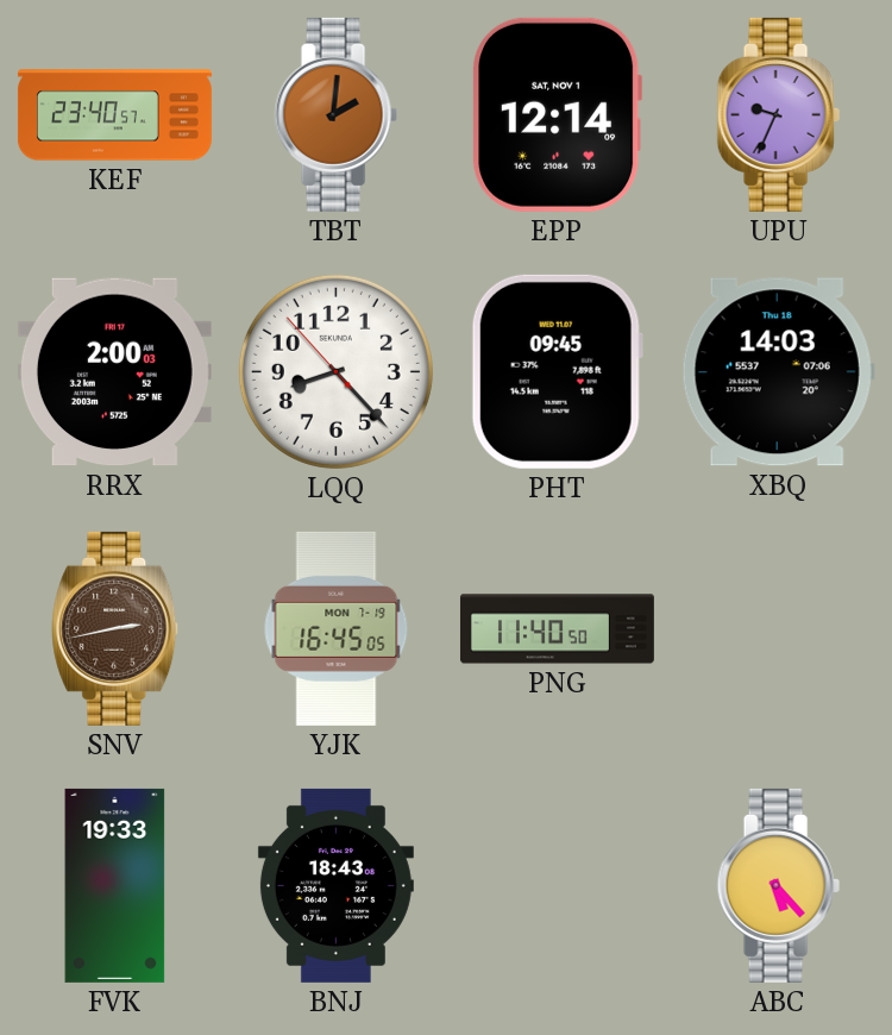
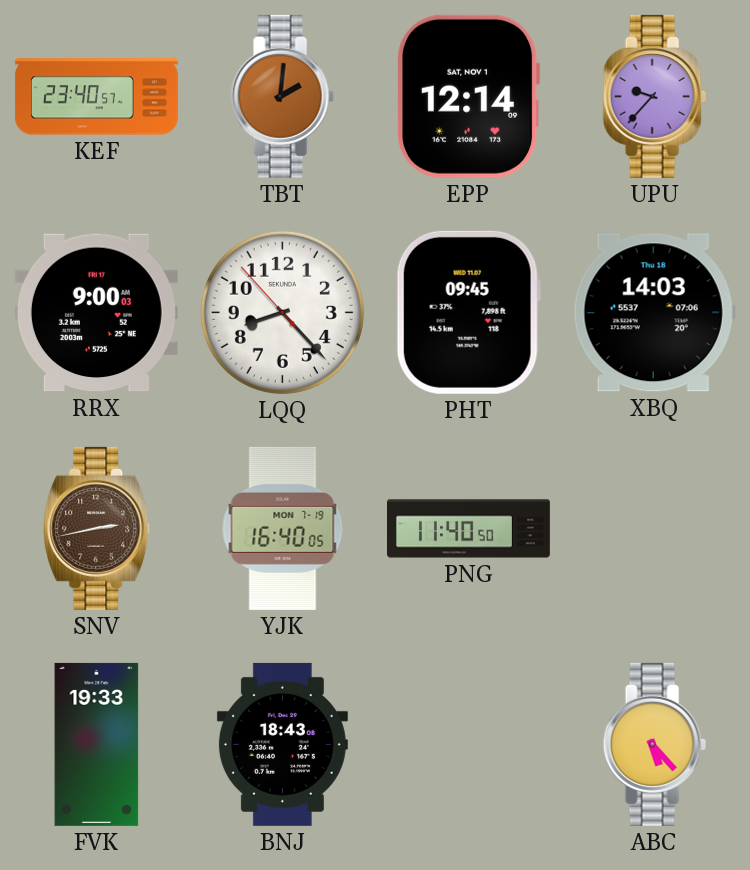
UPU: 9:34 -> 9:37 (654, 96)
RRX: 2:00 -> 9:00 (96, 313)
YJK: 16:45 -> 16:40 (283, 528)
